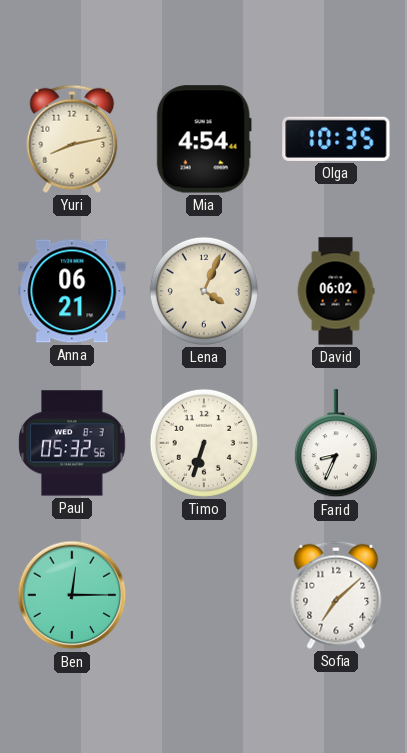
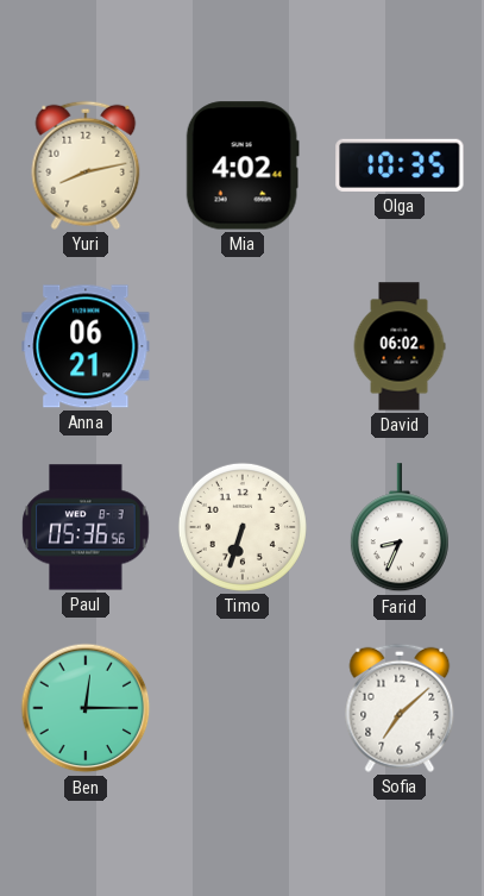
Mia: 4:54 -> 4:02 (243, 165)
Lena: 4:04 -> none (204, 291)
Paul: 05:32 -> 05:36 (86, 527)
